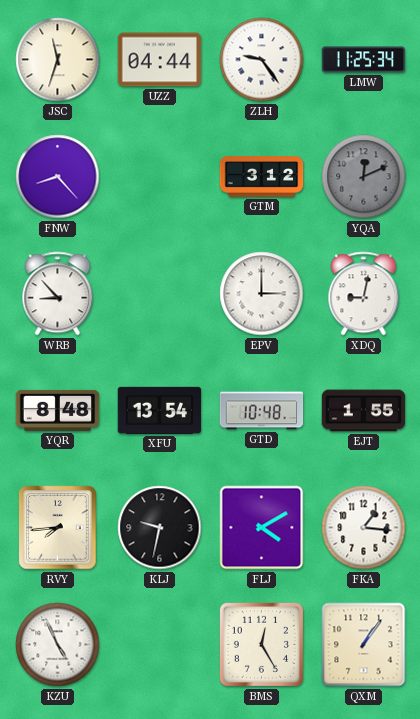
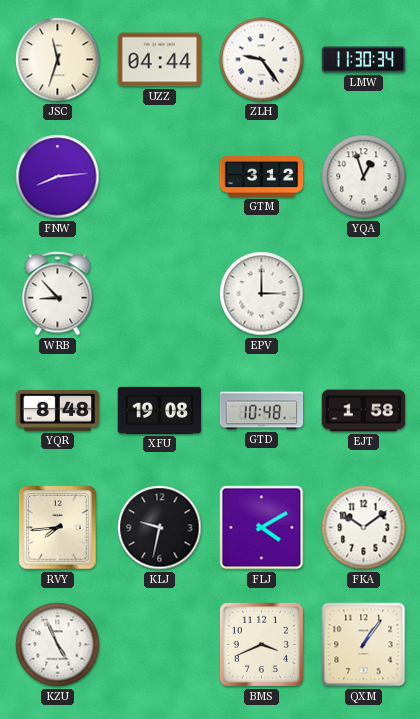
LMW: 11:25 -> 11:30 (364, 60)
FNW: 8:23 -> 8:14 (58, 177)
YQA: 12:11 -> 12:57 (364, 177)
YQA dial: grey -> white (364, 177)
XDQ: 9:02 -> none (364, 294)
XFU: 13:54 -> 19:08 (160, 410)
EJT: 1:55 -> 1:58 (364, 411)
FKA: 1:16 -> 10:09 (364, 528)
BMS: 12:25 -> 3:41 (261, 644)
